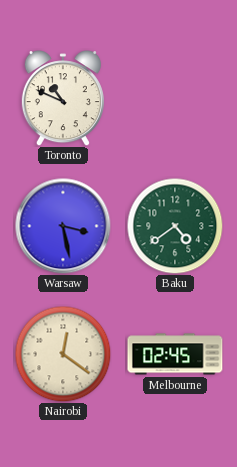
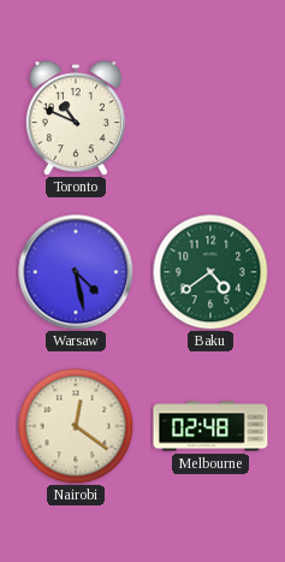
Warsaw: 3:28 -> 4:28 (76, 272)
Melbourne: 02:45 -> 02:48 (210, 426)
